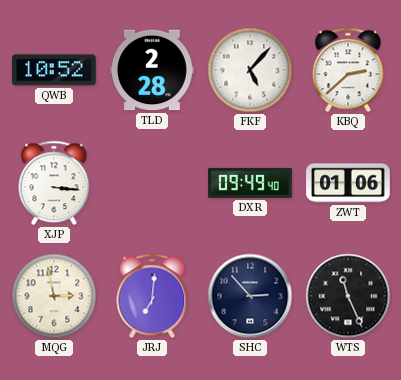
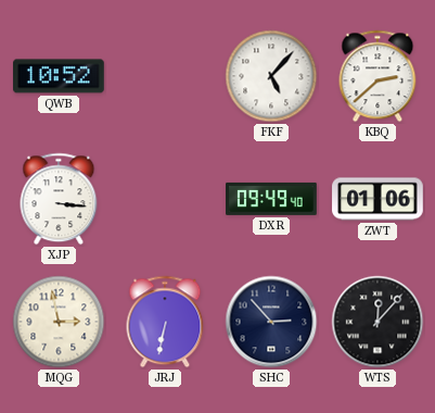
TLD: 2:28 -> none (153, 70)
JRJ: 7:01 -> 6:32 (165, 322)
WTS: 11:26 -> 12:07 (378, 322)
